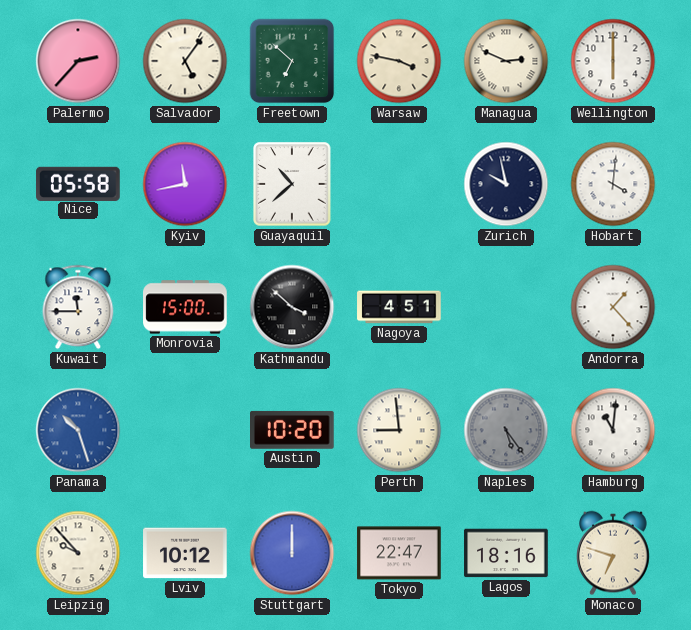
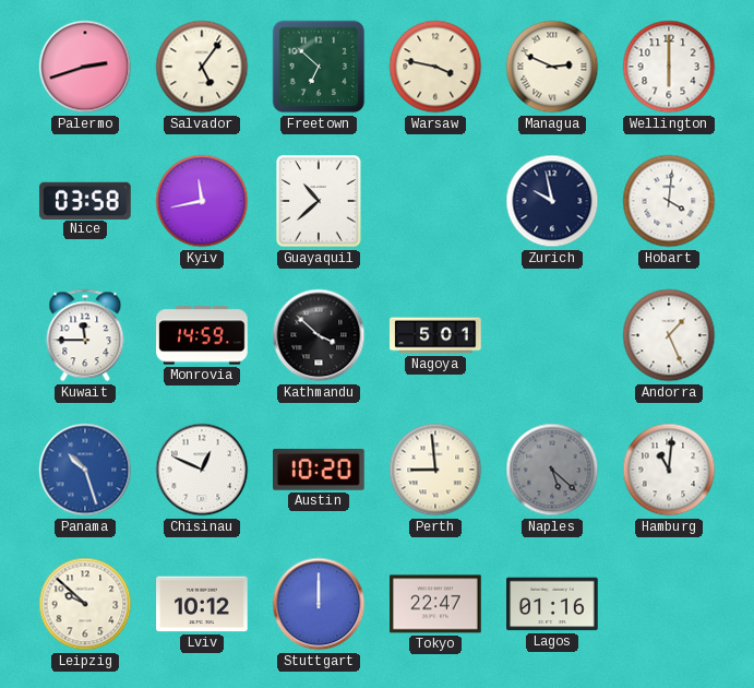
Palermo: 2:37 -> 2:42 (85, 67)
Nice: 05:58 -> 03:58 (85, 200)
Monrovia: 15:00 -> 14:59 (202, 335)
Nagoya: 4:51 -> 5:01 (435, 335)
Andorra: 1:23 -> 1:26 (669, 335)
Chisinau: none -> 12:49 (202, 470)
Naples: 5:24 -> 5:22 (552, 470)
Leipzig: 9:53 -> 9:52 (85, 604)
Lagos: 18:16 -> 01:16 (552, 604)
Monaco: 6:48 -> none (613, 553)
